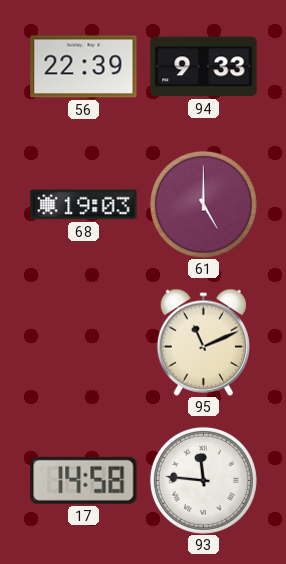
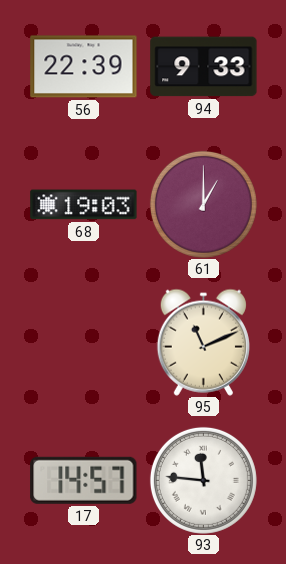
61: 5:00 -> 1:00 (203, 204)
17: 14:58 -> 14:57 (84, 480)
